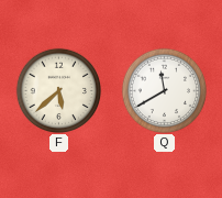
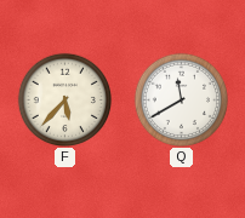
F: 5:38 -> 5:37 (64, 99)
